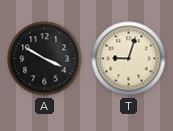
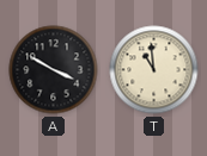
T: 9:03 -> 10:59 (154, 70)
